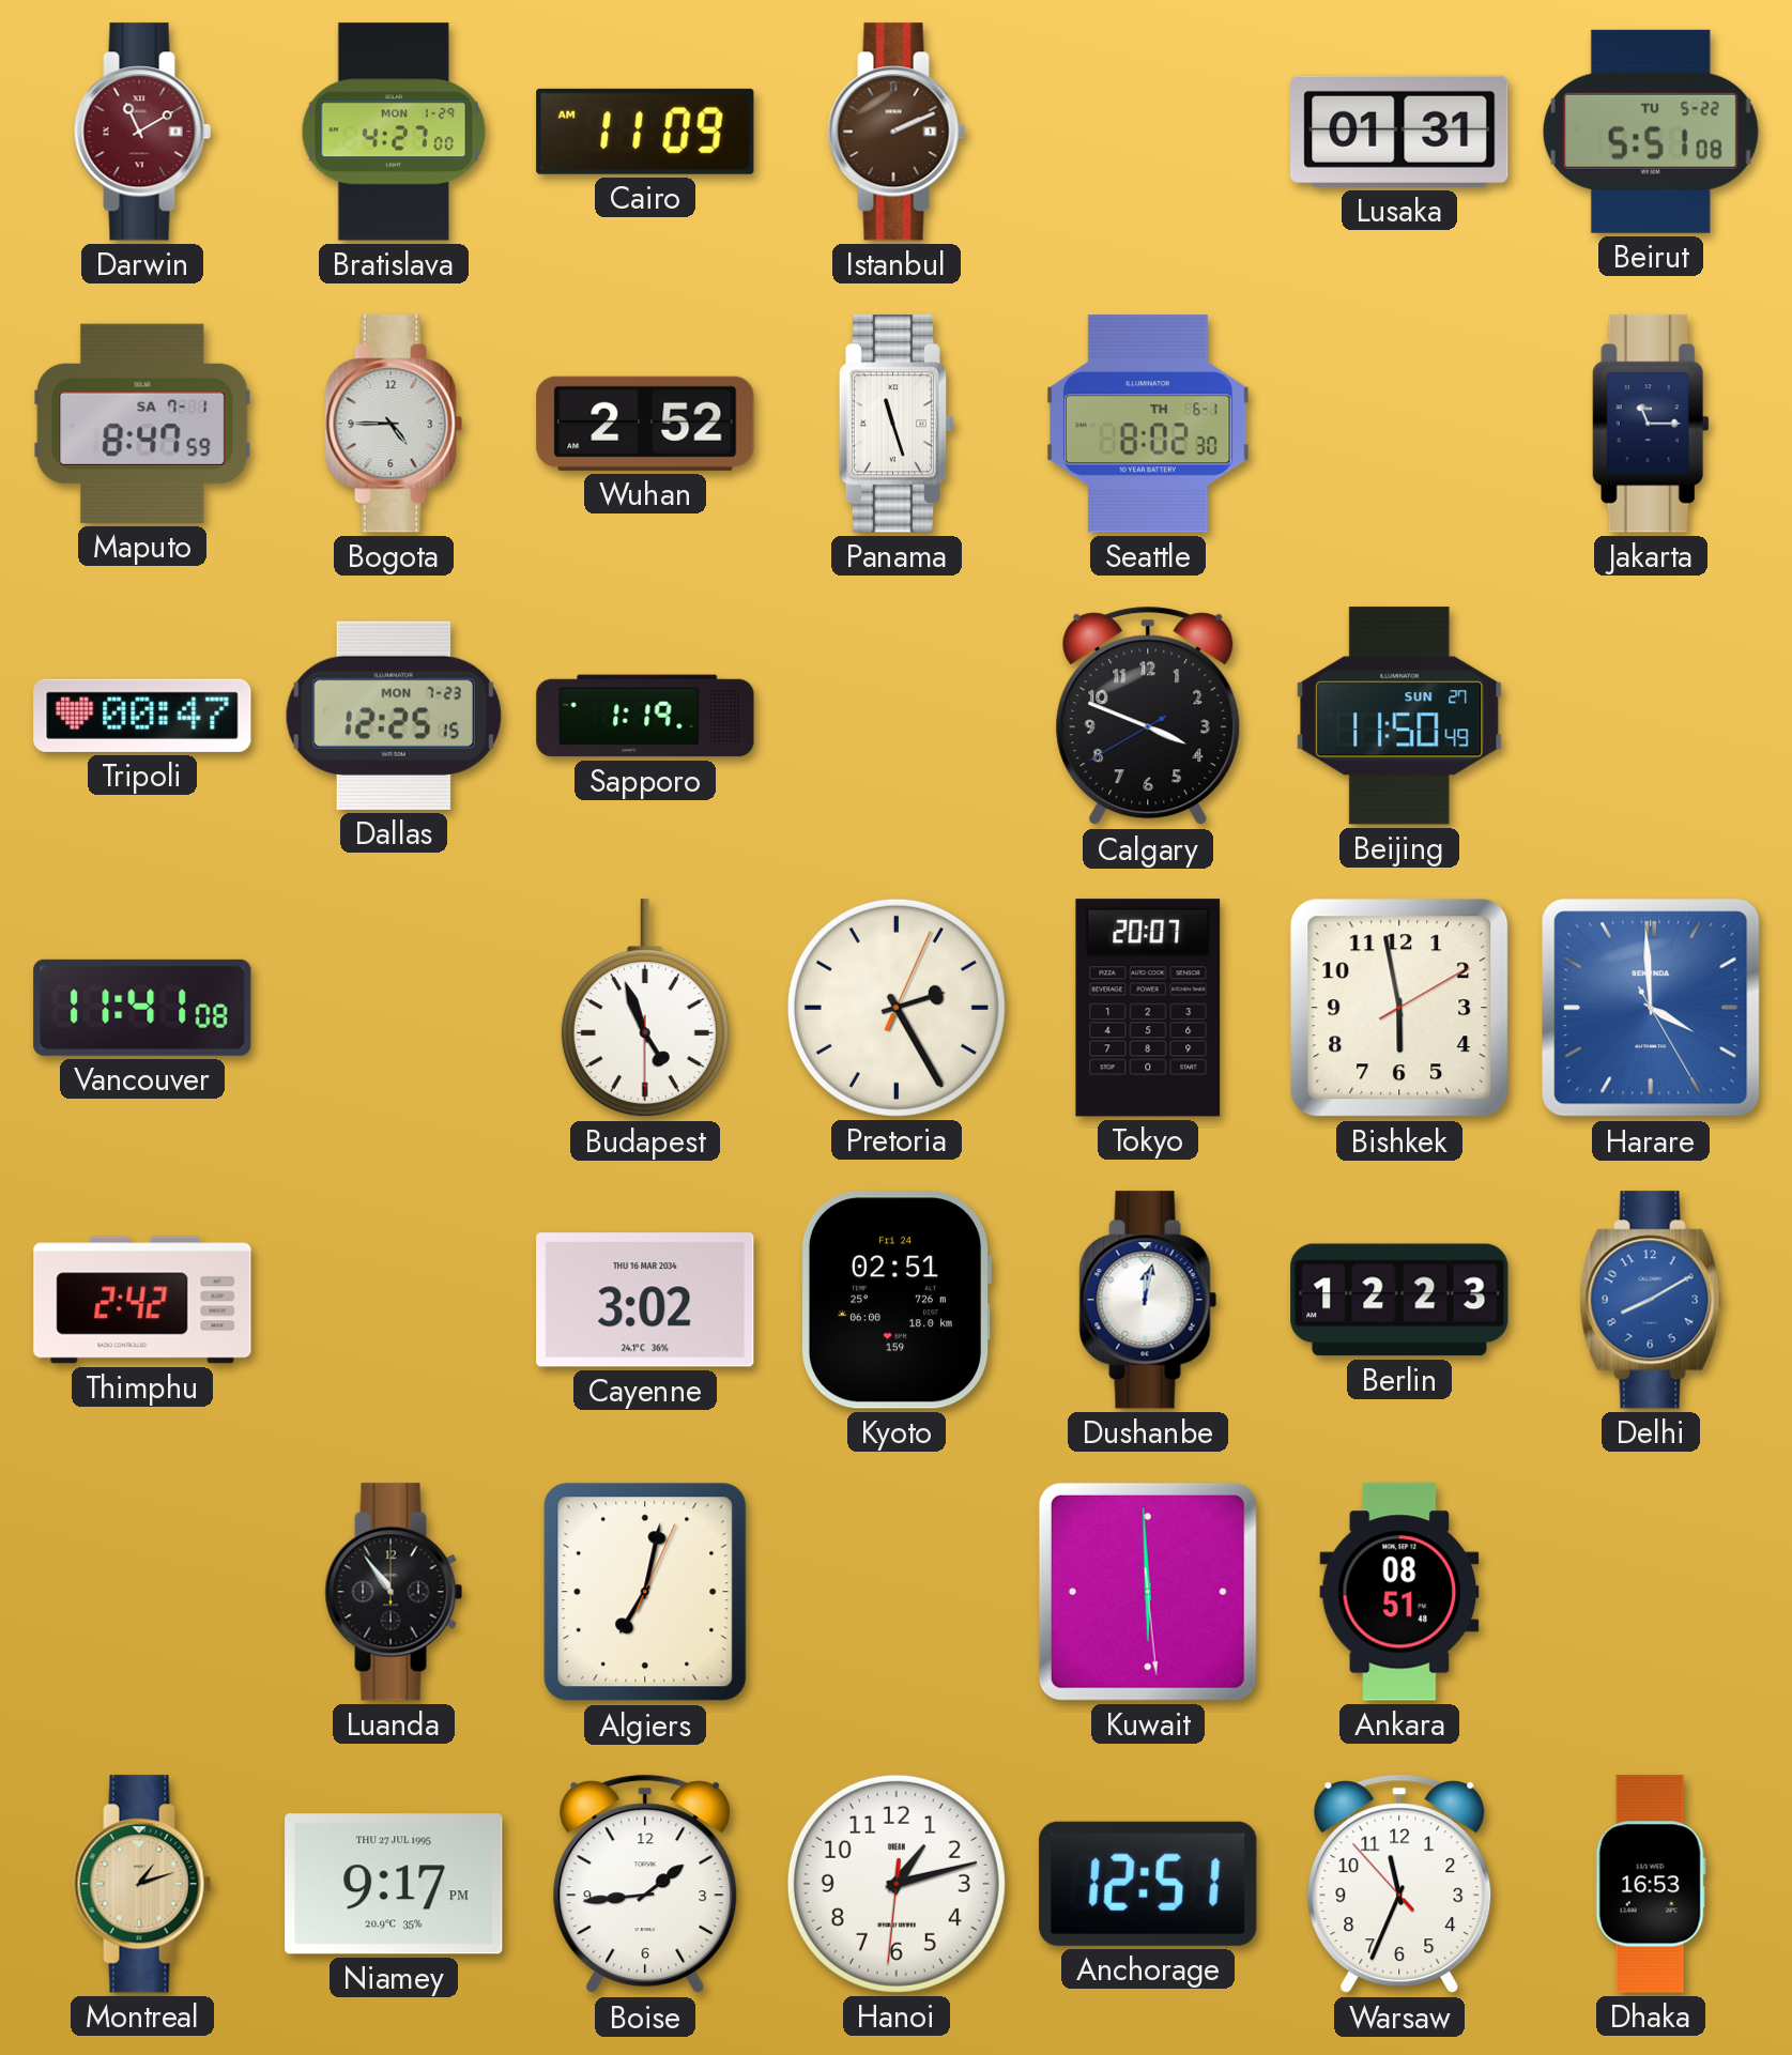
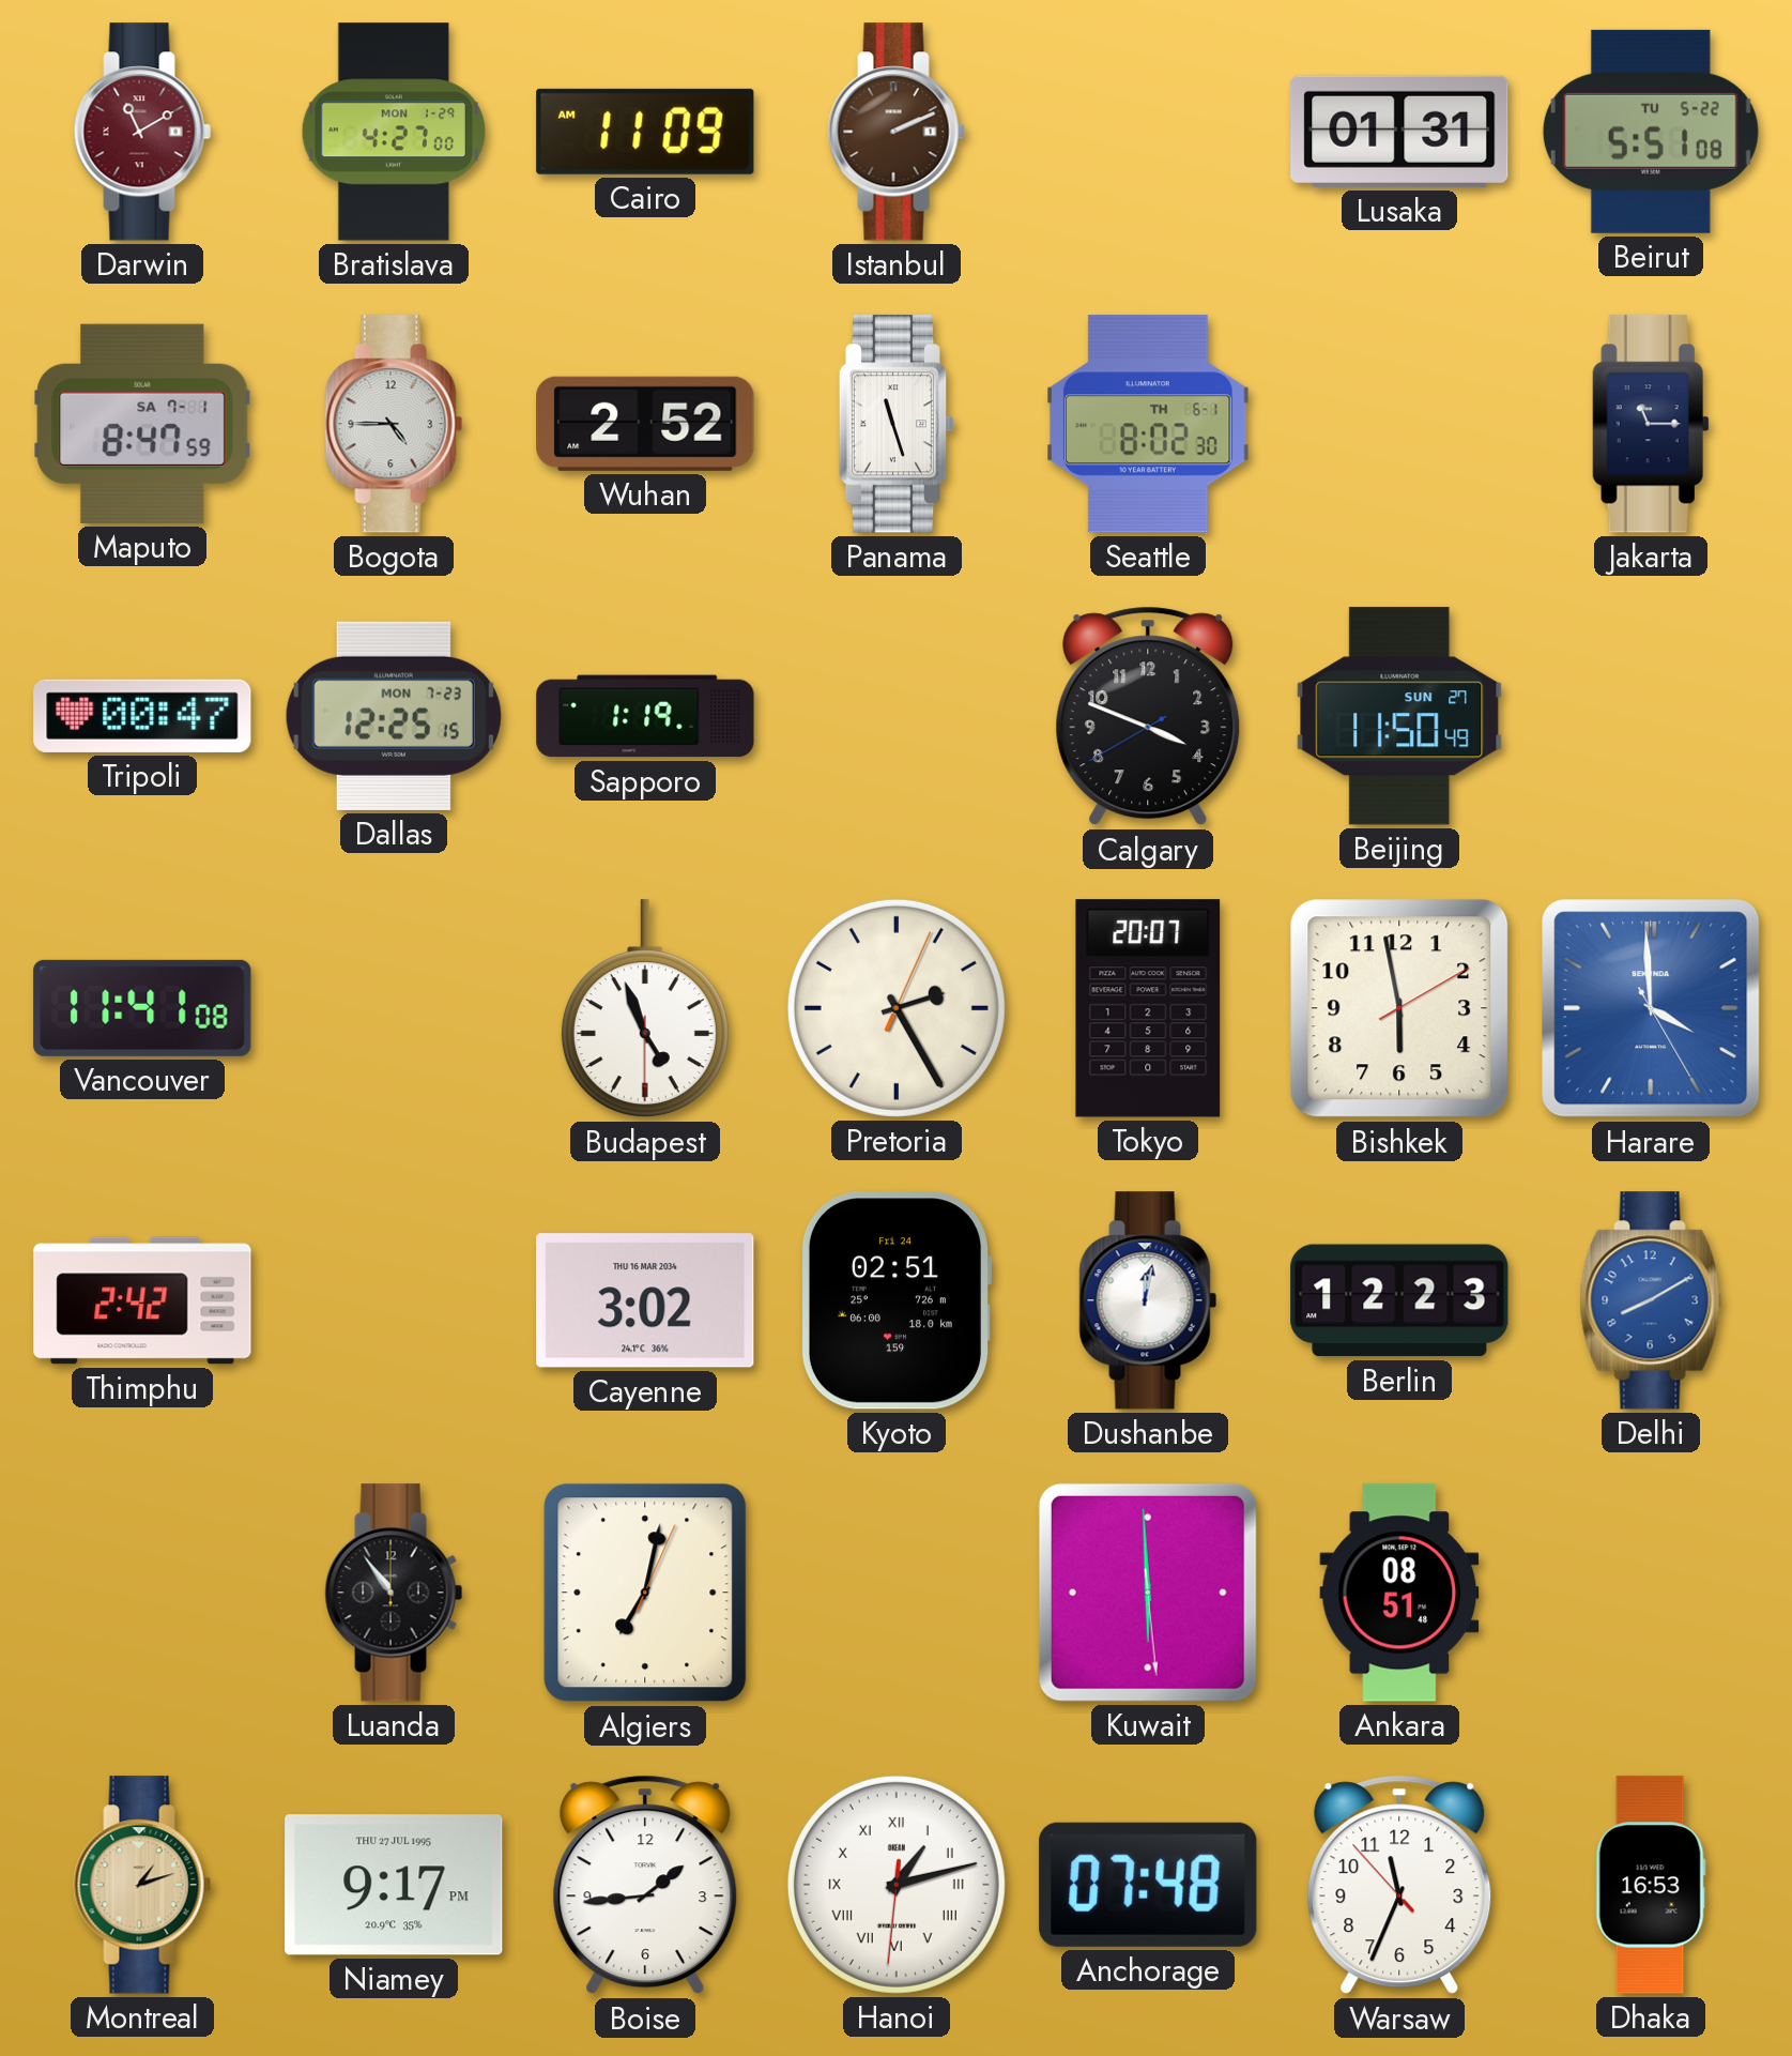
Hanoi numerals: Arabic -> Roman (897, 1885)
Anchorage: 12:51 -> 07:48 (1148, 1885)
